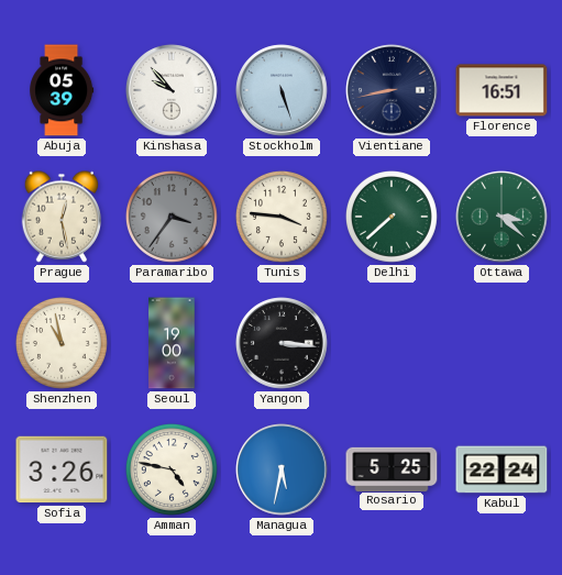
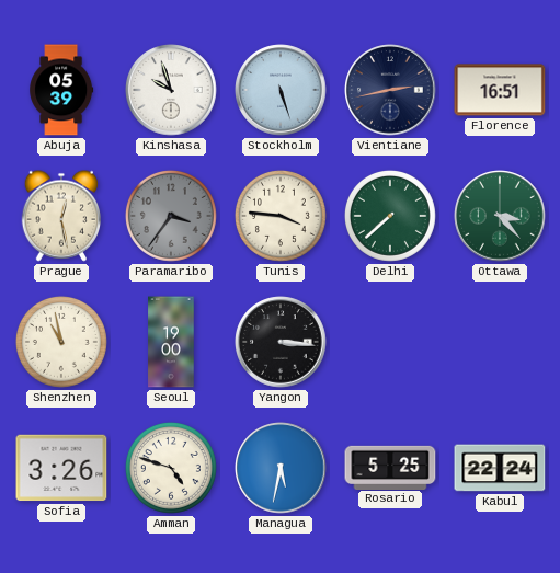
Kinshasa: 9:53 -> 9:57 (171, 90)
Vientiane: 8:43 -> 2:43 (390, 90)
Ottawa: 3:22 -> 3:23 (500, 216)
Amman: 4:47 -> 4:48 (171, 468)
